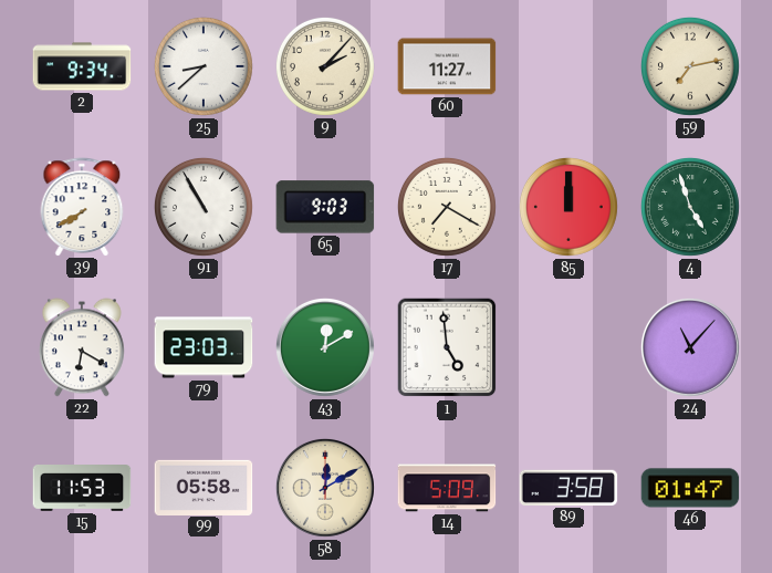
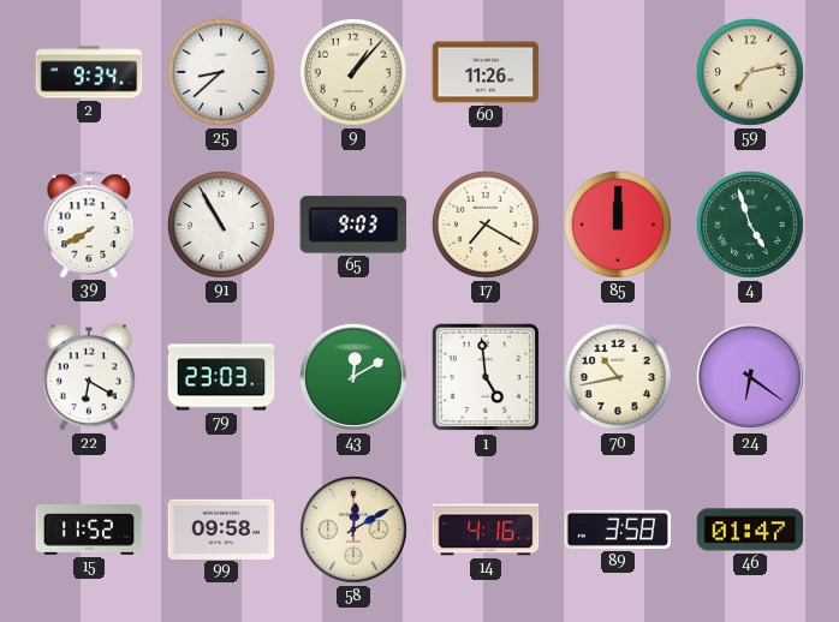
9: 2:07 -> 1:07 (353, 72)
60: 11:27 -> 11:26 (486, 72)
70: none -> 10:43 (618, 377)
24: 11:07 -> 6:21 (750, 377)
15: 11:53 -> 11:52 (89, 531)
99: 05:58 -> 09:58 (221, 528)
14: 5:09 -> 4:16 (486, 530)
